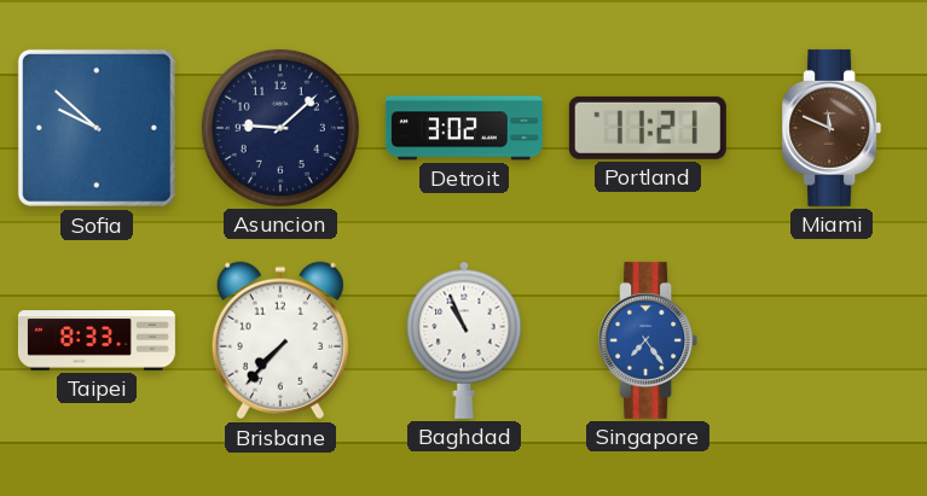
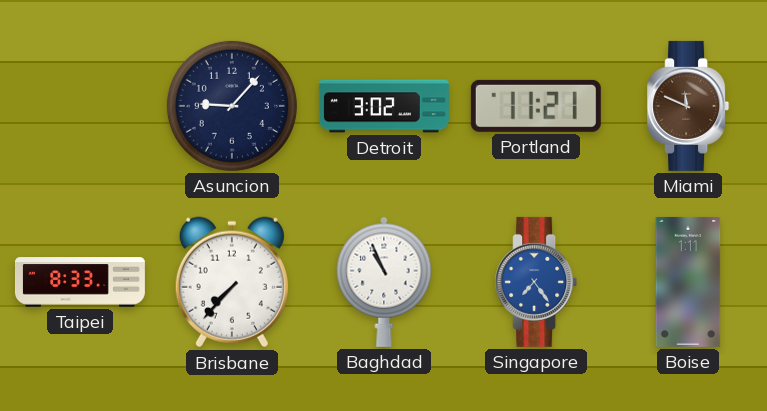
Sofia: 9:52 -> none (97, 128)
Asuncion: 9:08 -> 9:07 (232, 106)
Boise: none -> 1:11 (688, 282)
